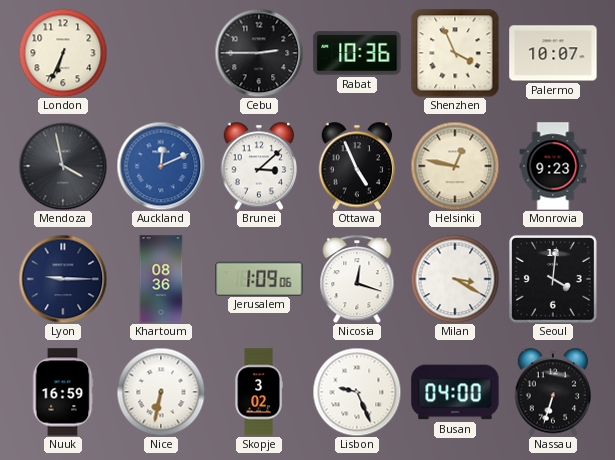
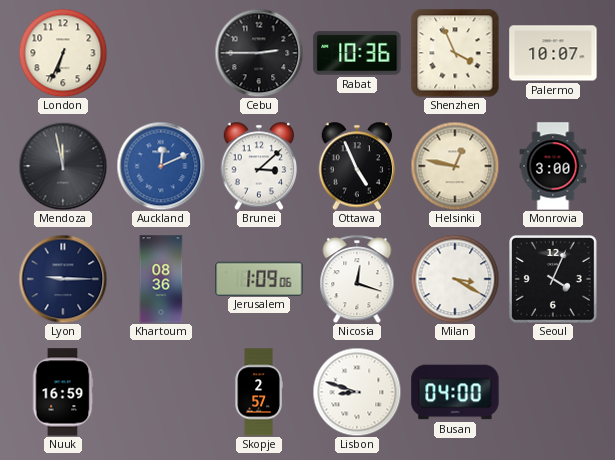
Mendoza: 3:58 -> 11:58 (63, 166)
Monrovia: 9:23 -> 3:00 (553, 166)
Seoul: 4:01 -> 4:04 (554, 280)
Nice: 6:32 -> none (161, 392)
Skopje: 3:02 -> 2:57 (259, 392)
Lisbon: 9:26 -> 8:48 (357, 392)
Nassau: 6:33 -> none (553, 392)
